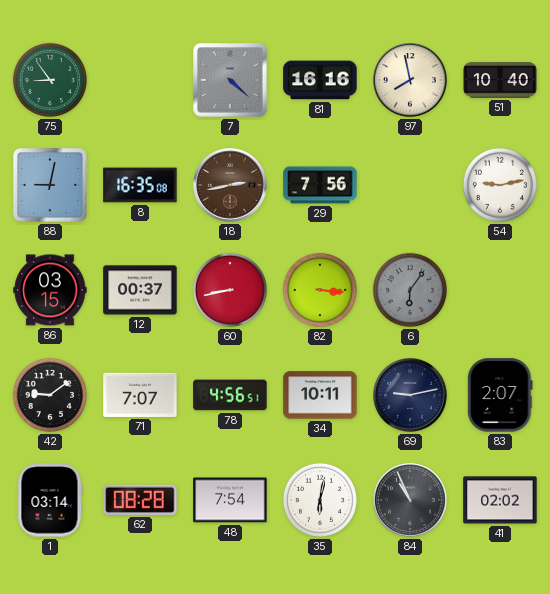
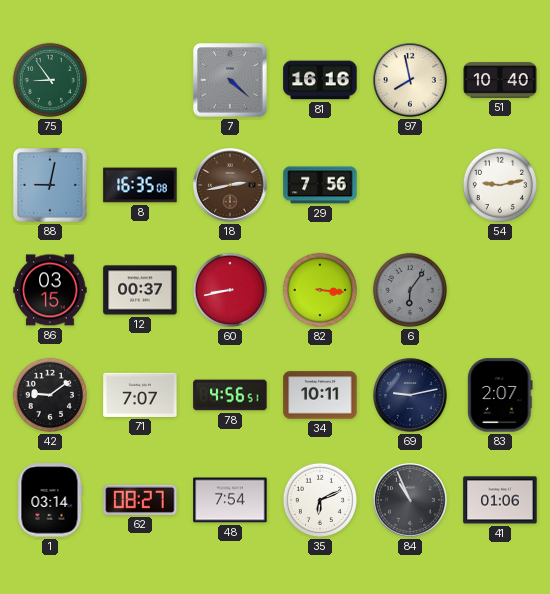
62: 08:28 -> 08:27 (140, 500)
35: 6:02 -> 6:11 (320, 500)
41: 02:02 -> 01:06 (500, 500)
